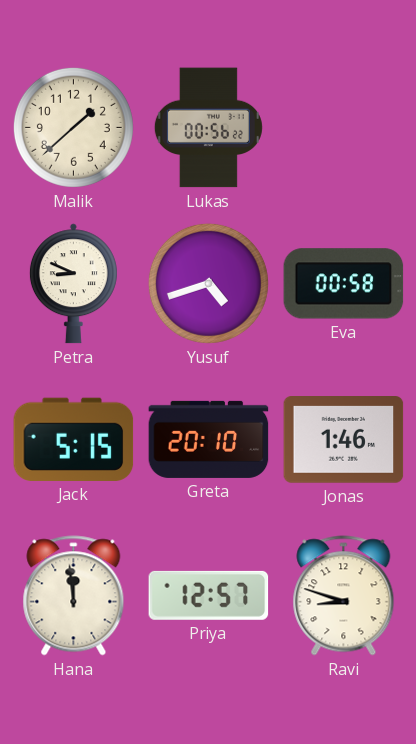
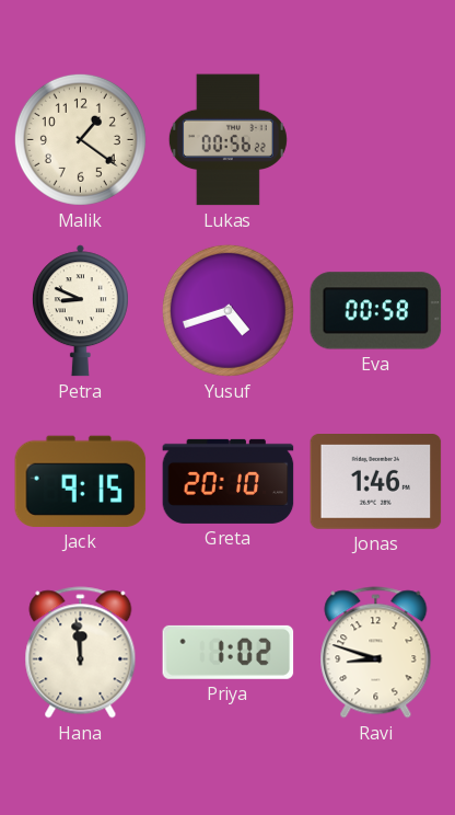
Malik: 1:38 -> 1:21 (80, 139)
Jack: 5:15 -> 9:15 (81, 481)
Priya: 12:57 -> 1:02 (229, 652)
